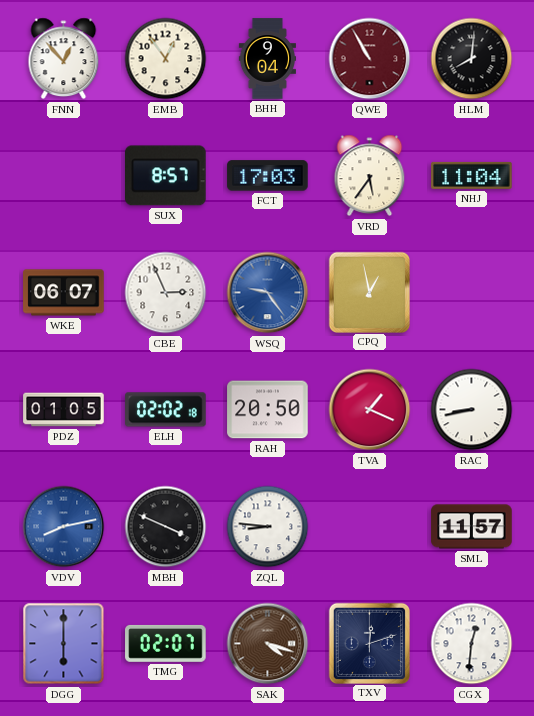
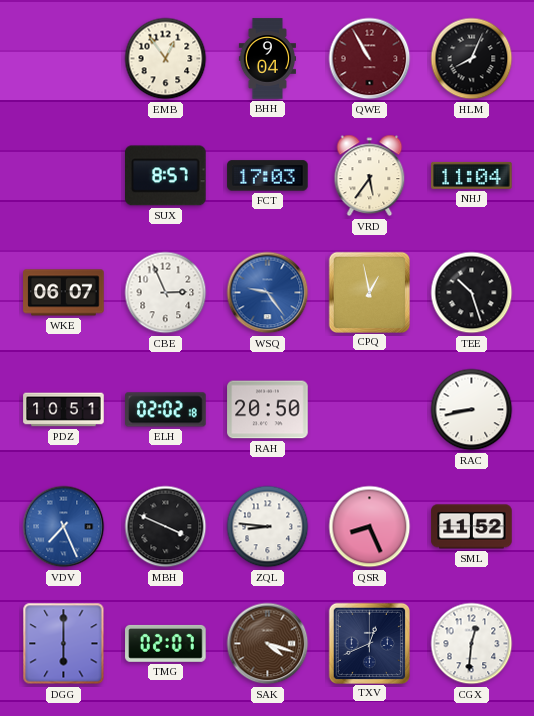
FNN: 12:53 -> none (64, 59)
HLM: 8:01 -> 8:04 (472, 59)
TEE: none -> 10:27 (472, 293)
PDZ: 01:05 -> 10:51 (64, 410)
TVA: 1:19 -> none (370, 410)
VDV: 8:13 -> 7:26 (64, 527)
QSR: none -> 8:26 (370, 527)
SML: 11:57 -> 11:52 (472, 527)
TXV: 12:12 -> 12:41 (369, 643)
